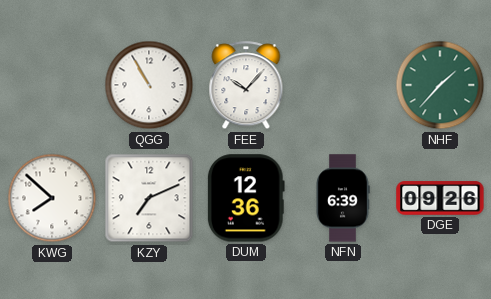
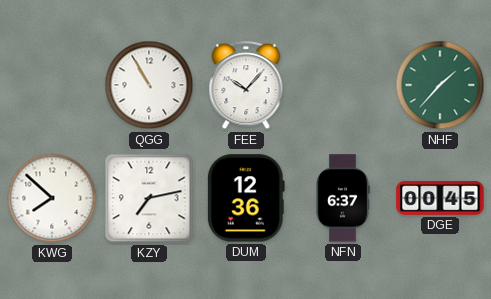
KZY: 7:11 -> 7:13 (149, 198)
NFN: 6:39 -> 6:37 (343, 198)
DGE: 09:26 -> 00:45 (440, 198)
